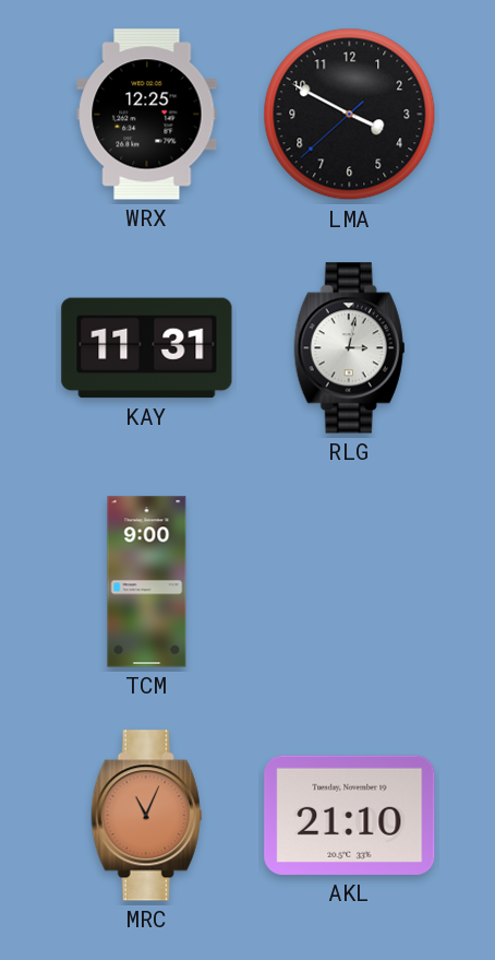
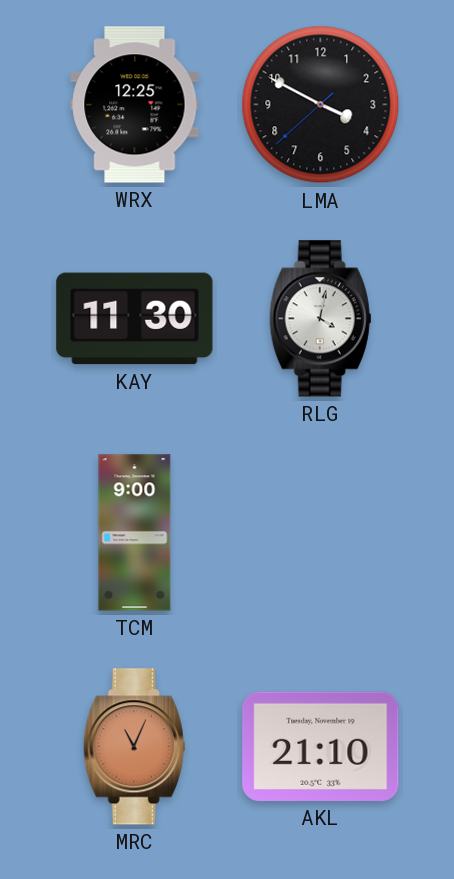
KAY: 11:31 -> 11:30 (135, 319)
RLG: 3:02 -> 4:02 (321, 319)
